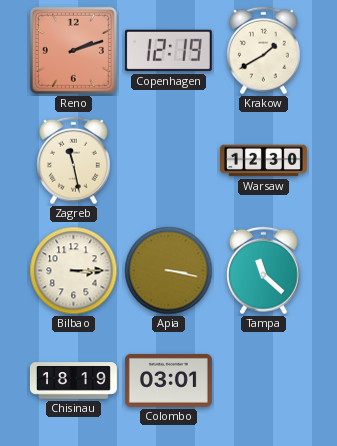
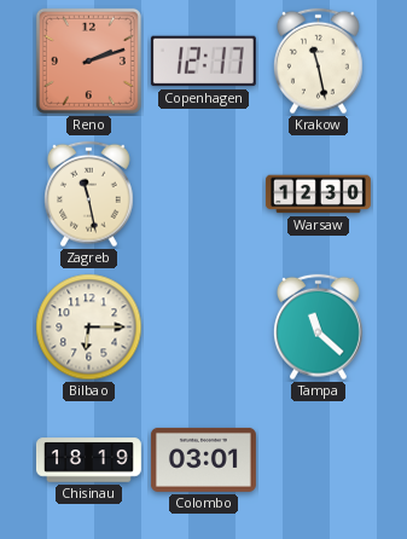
Copenhagen: 12:19 -> 12:17 (203, 62)
Krakow: 1:40 -> 11:28 (319, 62)
Bilbao: 3:15 -> 6:15 (89, 328)
Apia: 3:17 -> none (169, 271)
